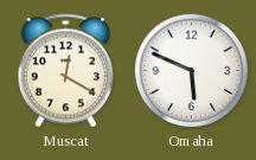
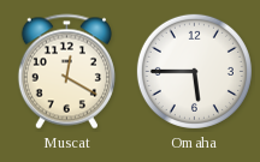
Omaha: 5:49 -> 5:45 (194, 71)
